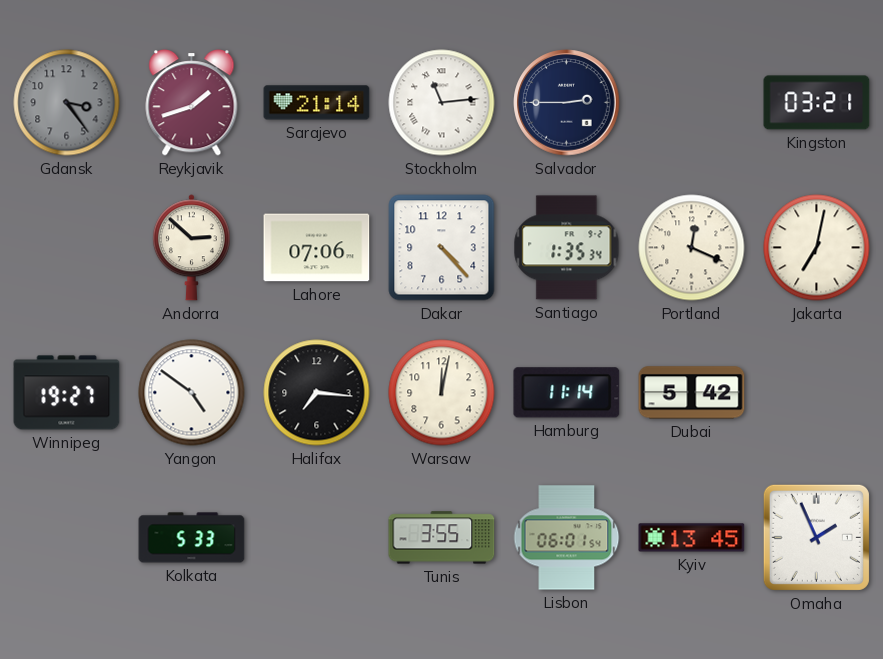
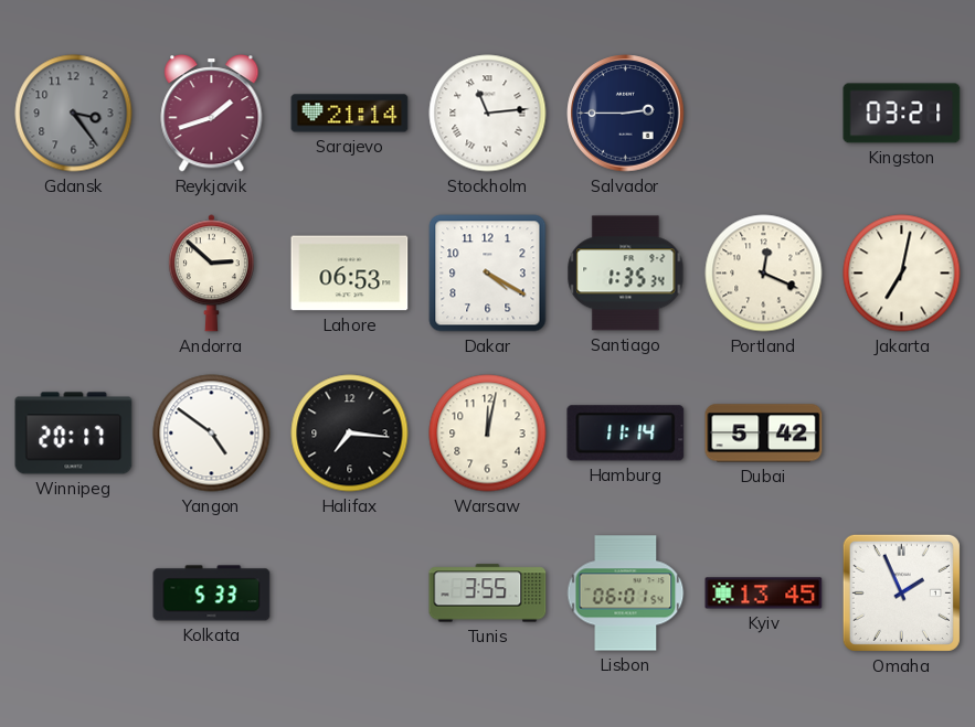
Lahore: 07:06 -> 06:53 (350, 274)
Dakar: 4:23 -> 4:20 (488, 274)
Winnipeg: 19:27 -> 20:17 (74, 434)
